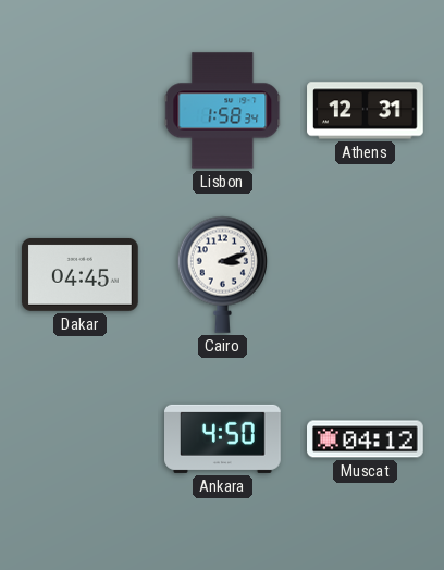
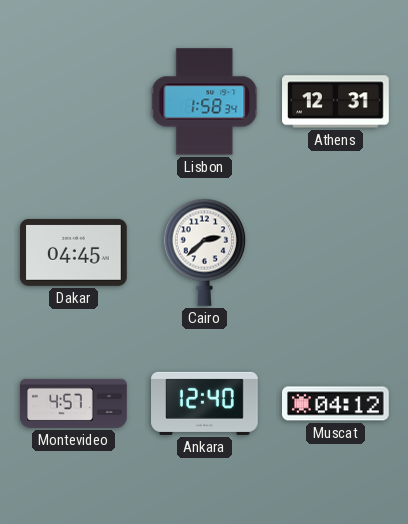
Cairo: 3:12 -> 2:38 (205, 252)
Montevideo: none -> 4:57 (74, 403)
Ankara: 4:50 -> 12:40 (205, 403)
